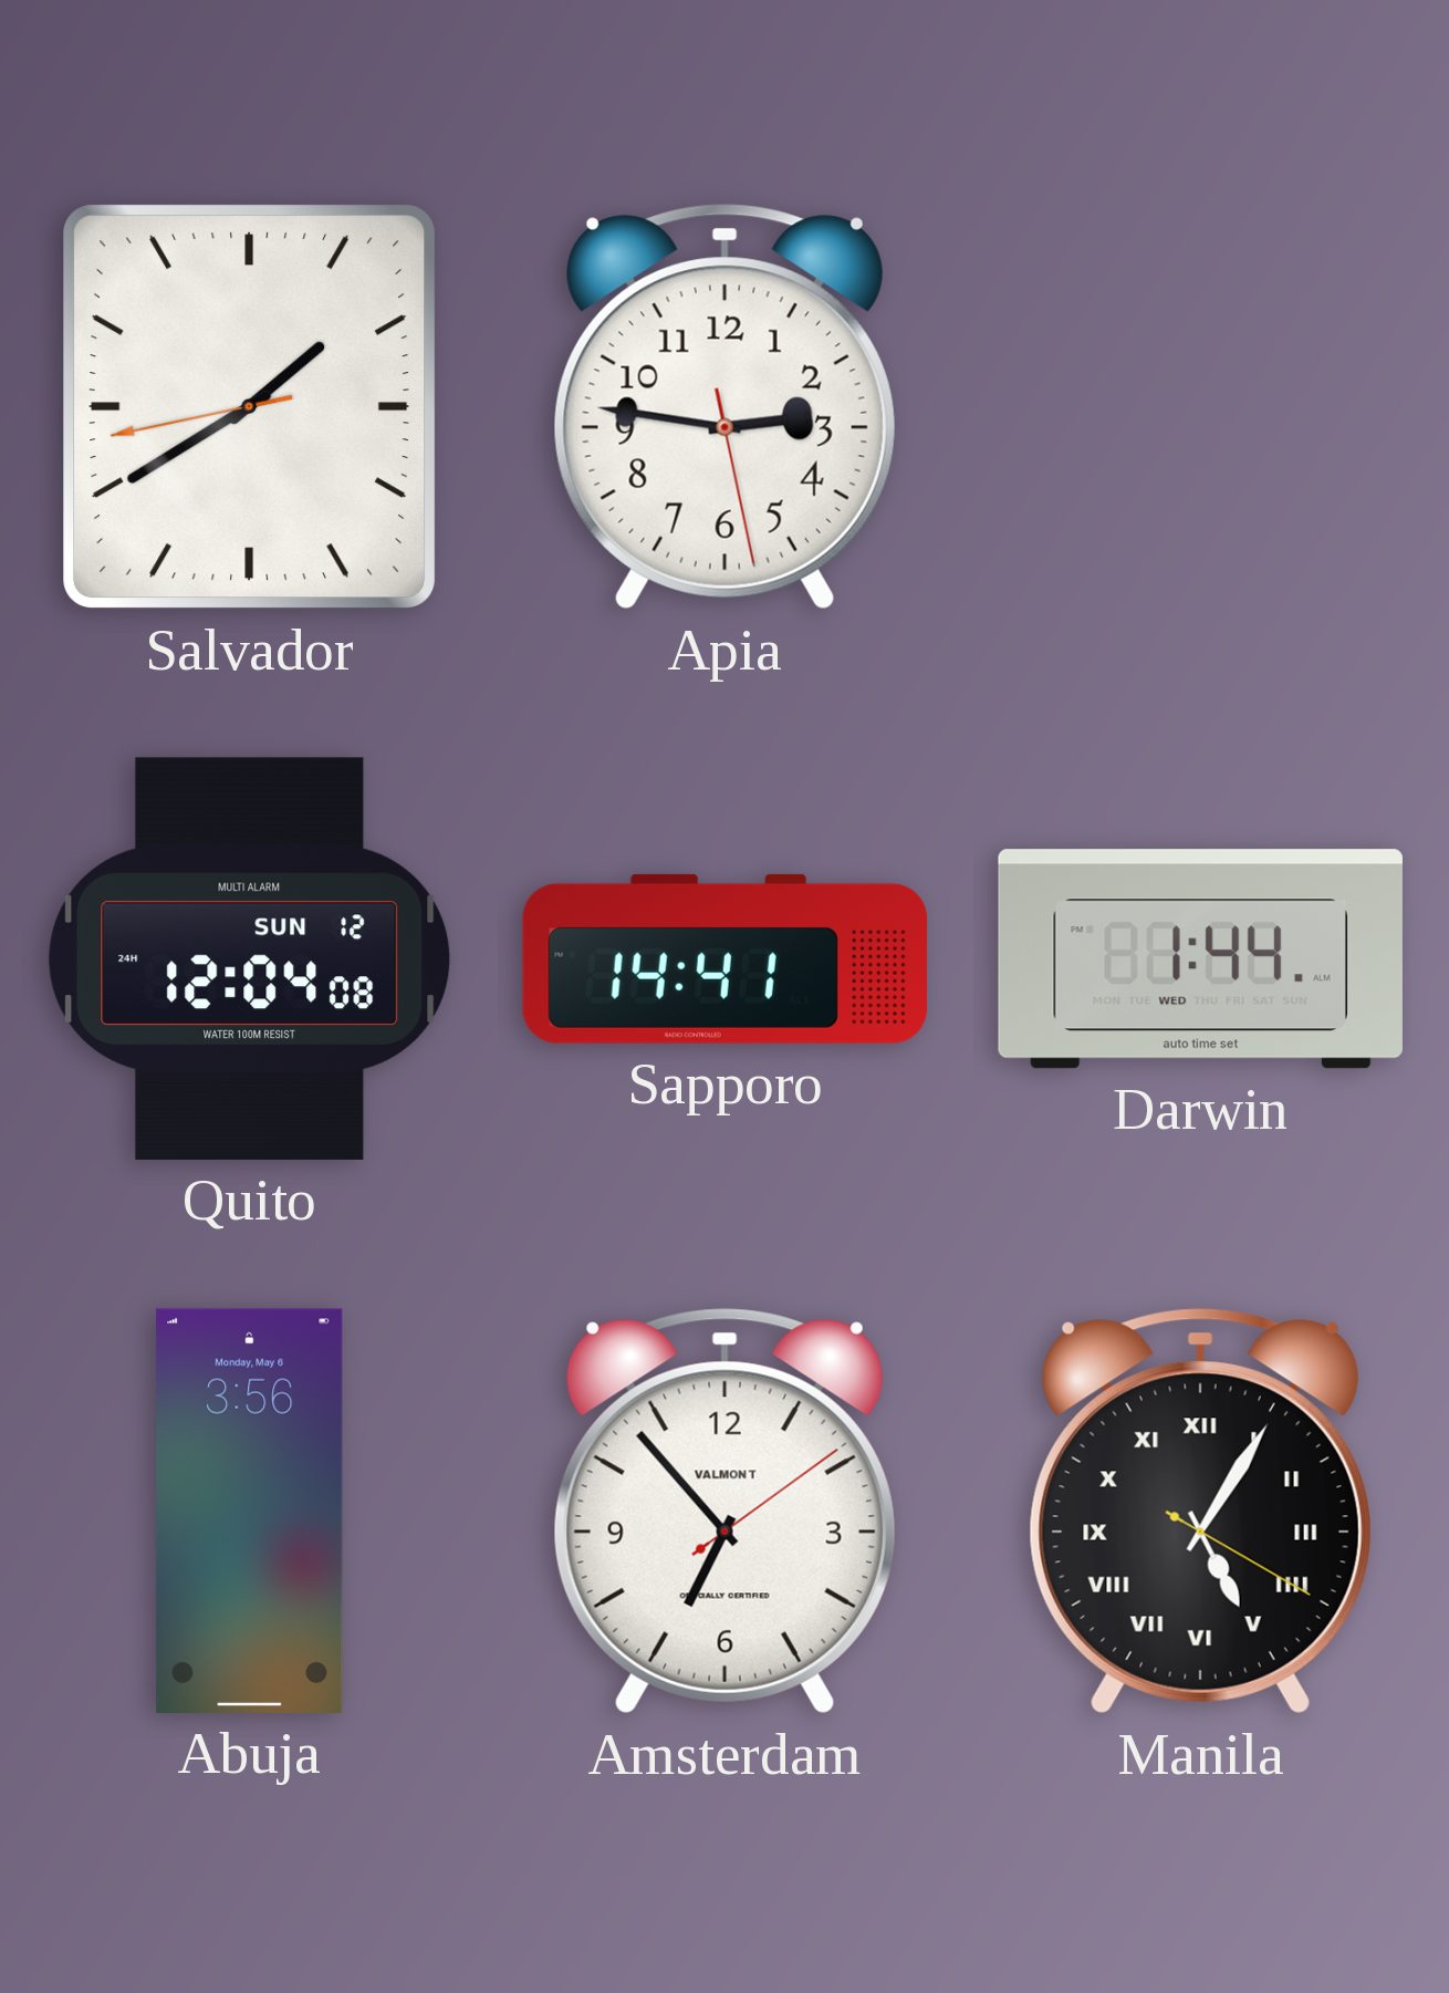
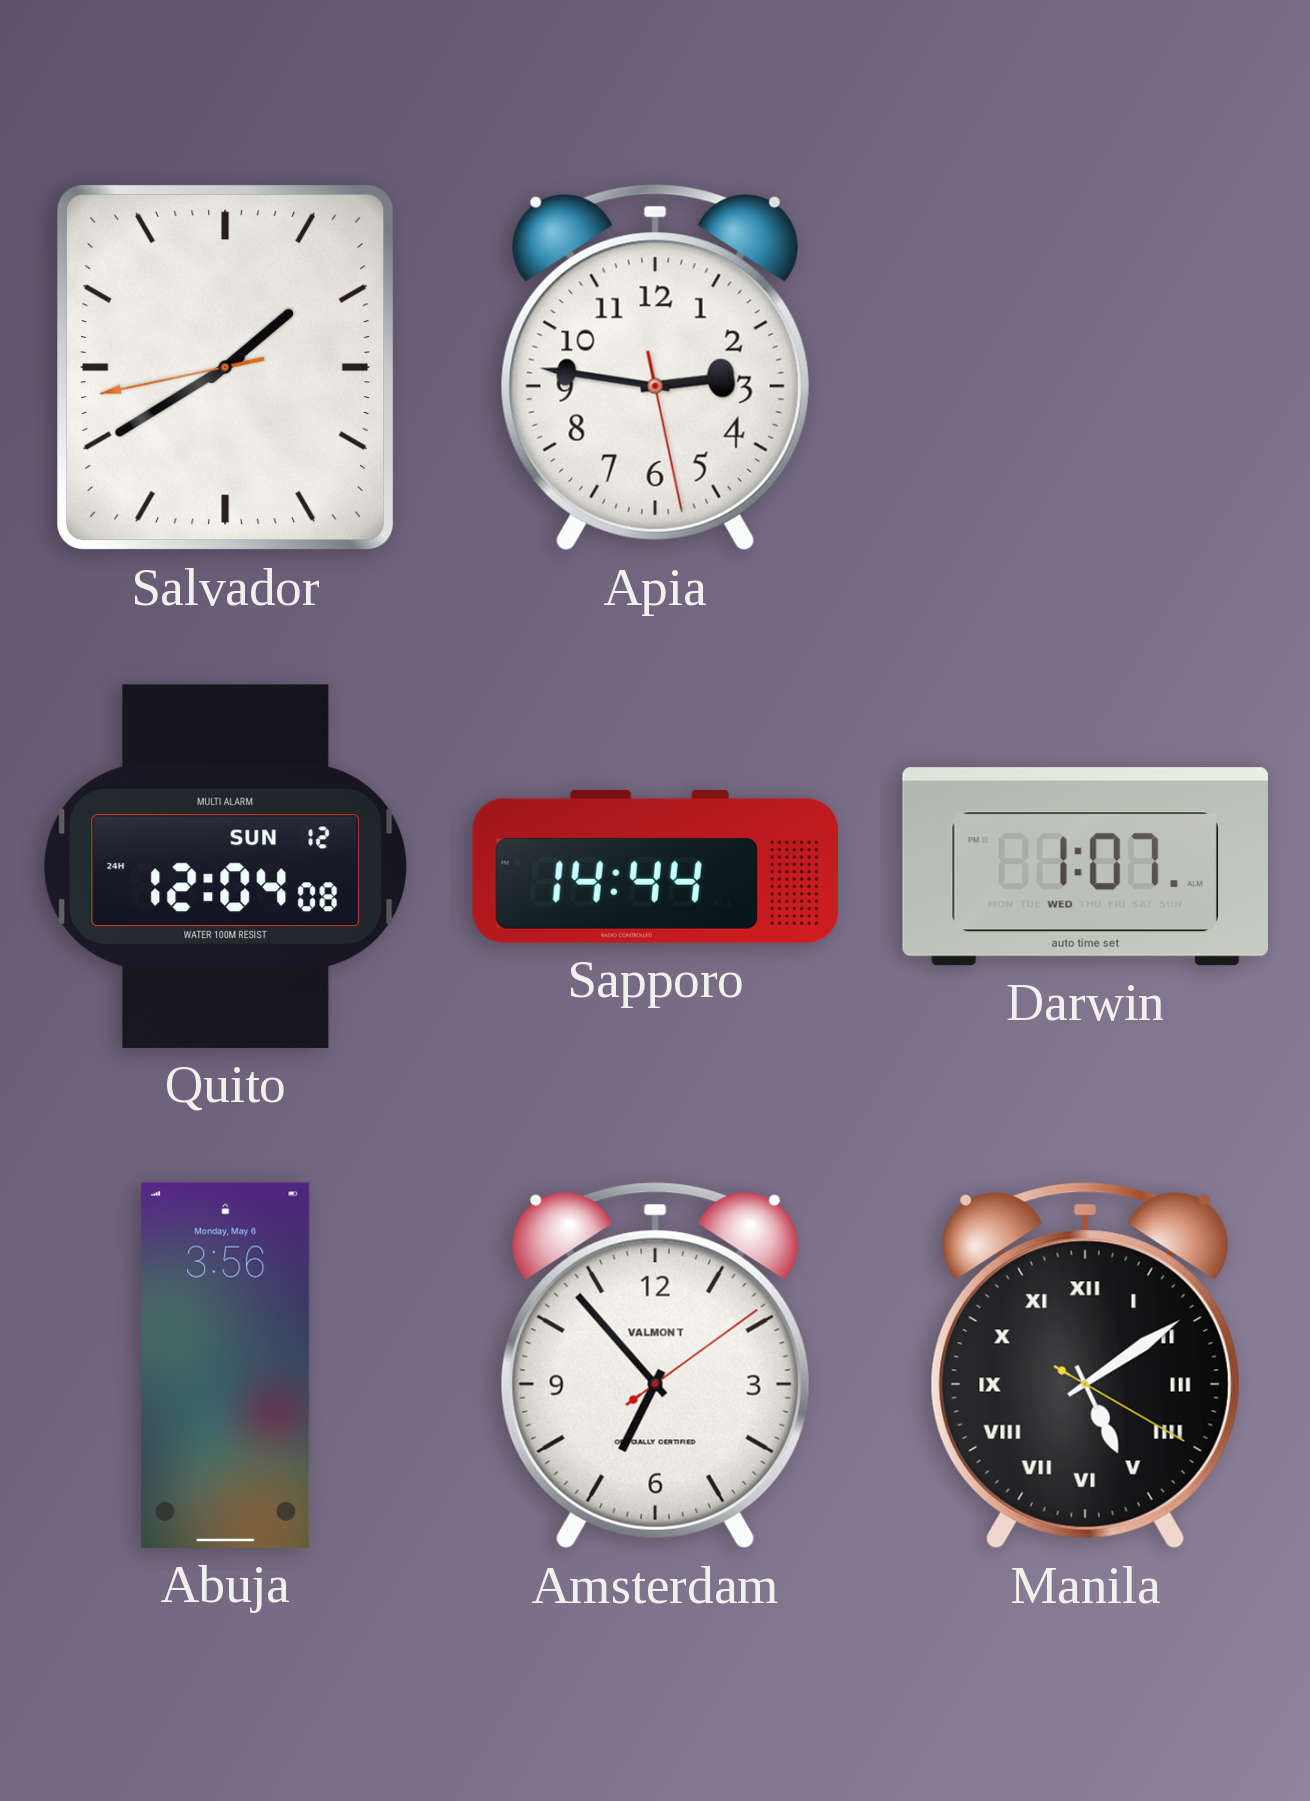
Sapporo: 14:41 -> 14:44 (655, 866)
Darwin: 1:44 -> 1:07 (1085, 867)
Manila: 5:05 -> 5:09 (1085, 1366)
